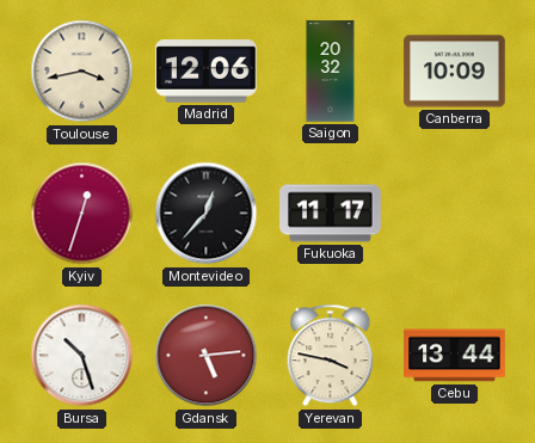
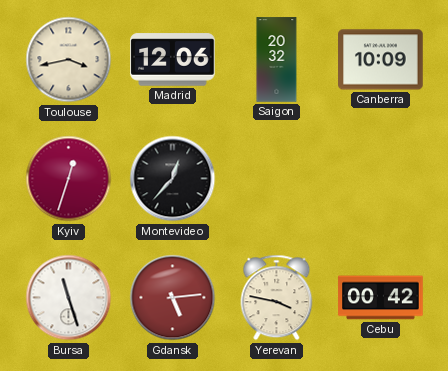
Fukuoka: 11:17 -> none (331, 214)
Bursa: 10:27 -> 11:27 (69, 298)
Cebu: 13:44 -> 00:42 (381, 298)
